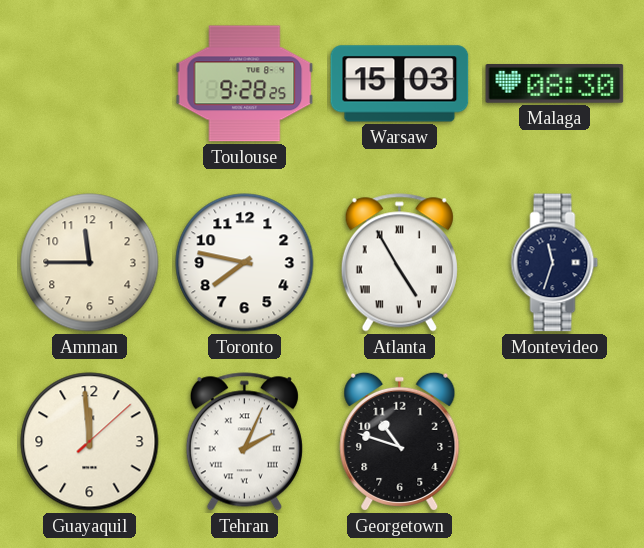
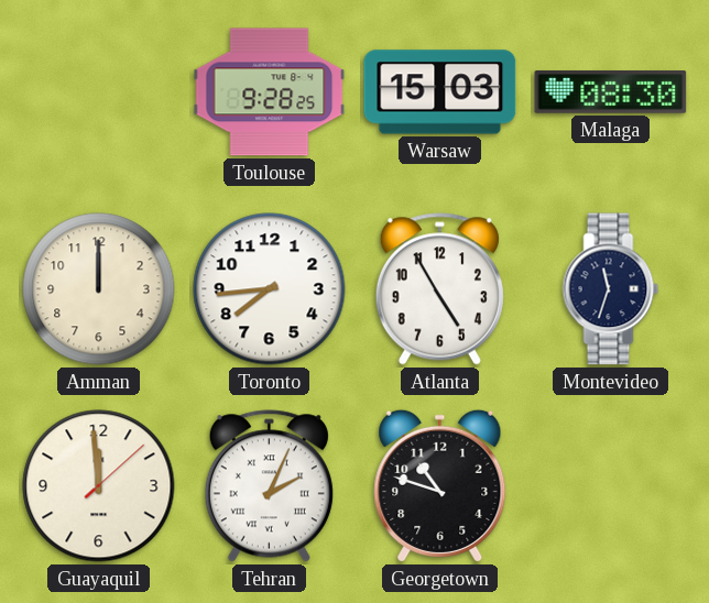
Amman: 11:45 -> 12:00 (99, 289)
Toronto: 7:47 -> 7:44 (270, 289)
Atlanta numerals: Roman -> Arabic (439, 289)
